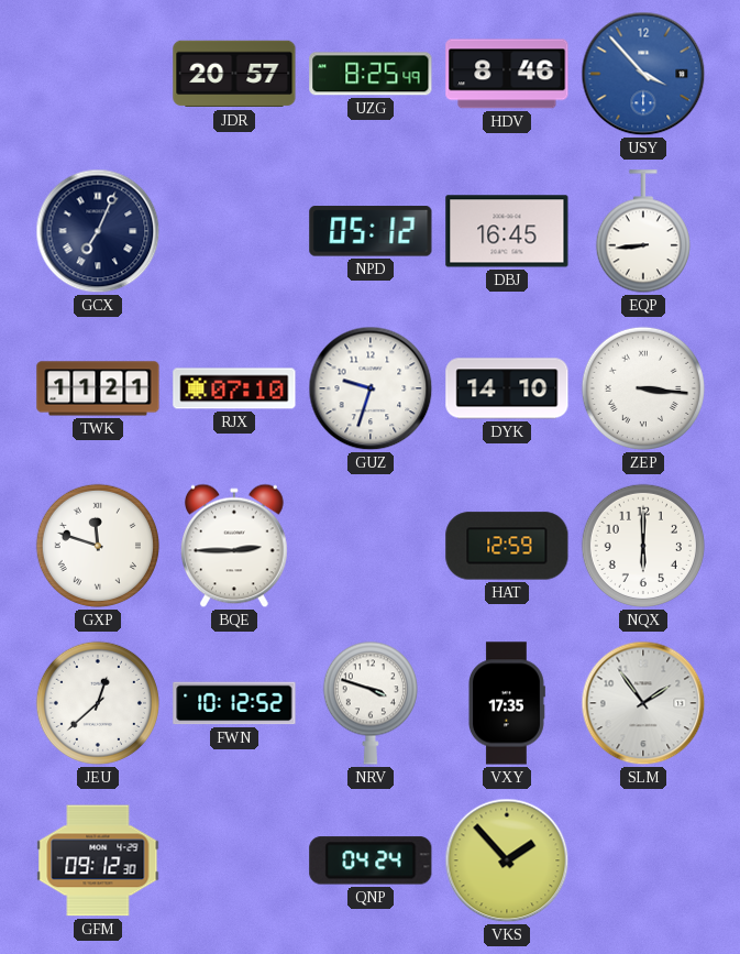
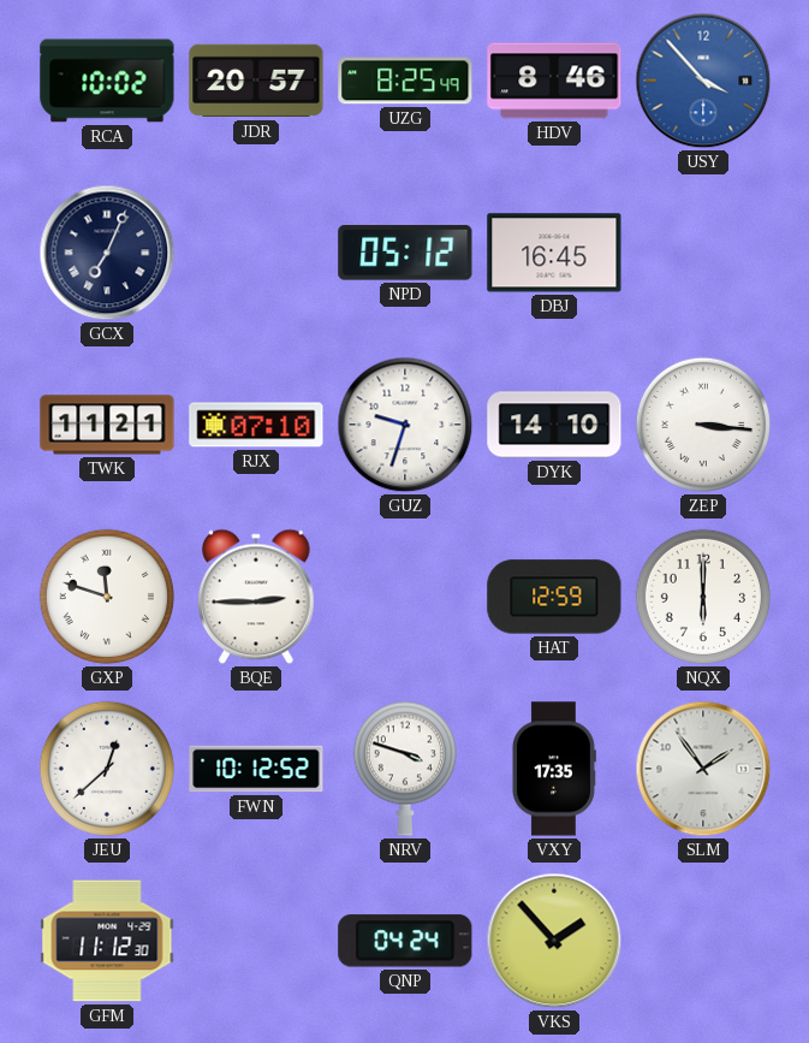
RCA: none -> 10:02 (107, 81)
EQP: 8:44 -> none (643, 232)
GFM: 09:12 -> 11:12 (107, 941)
